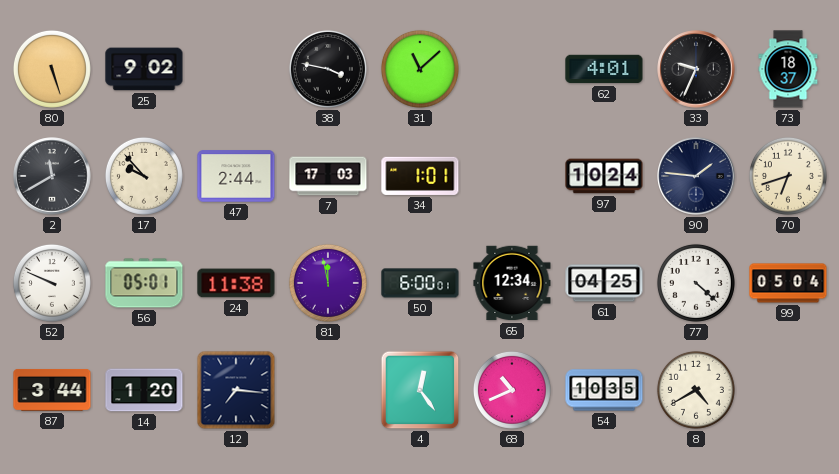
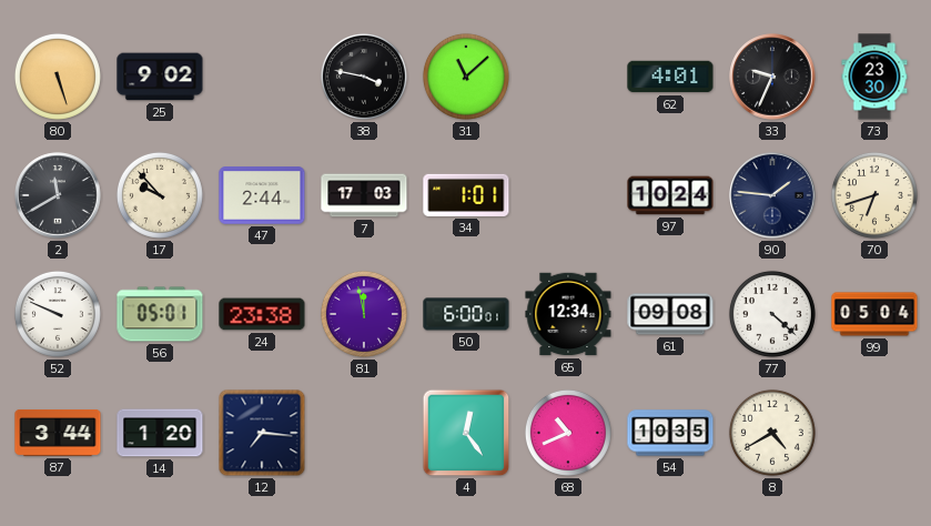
73: 18:37 -> 23:30 (874, 77)
24: 11:38 -> 23:38 (262, 314)
61: 04:25 -> 09:08 (670, 314)
